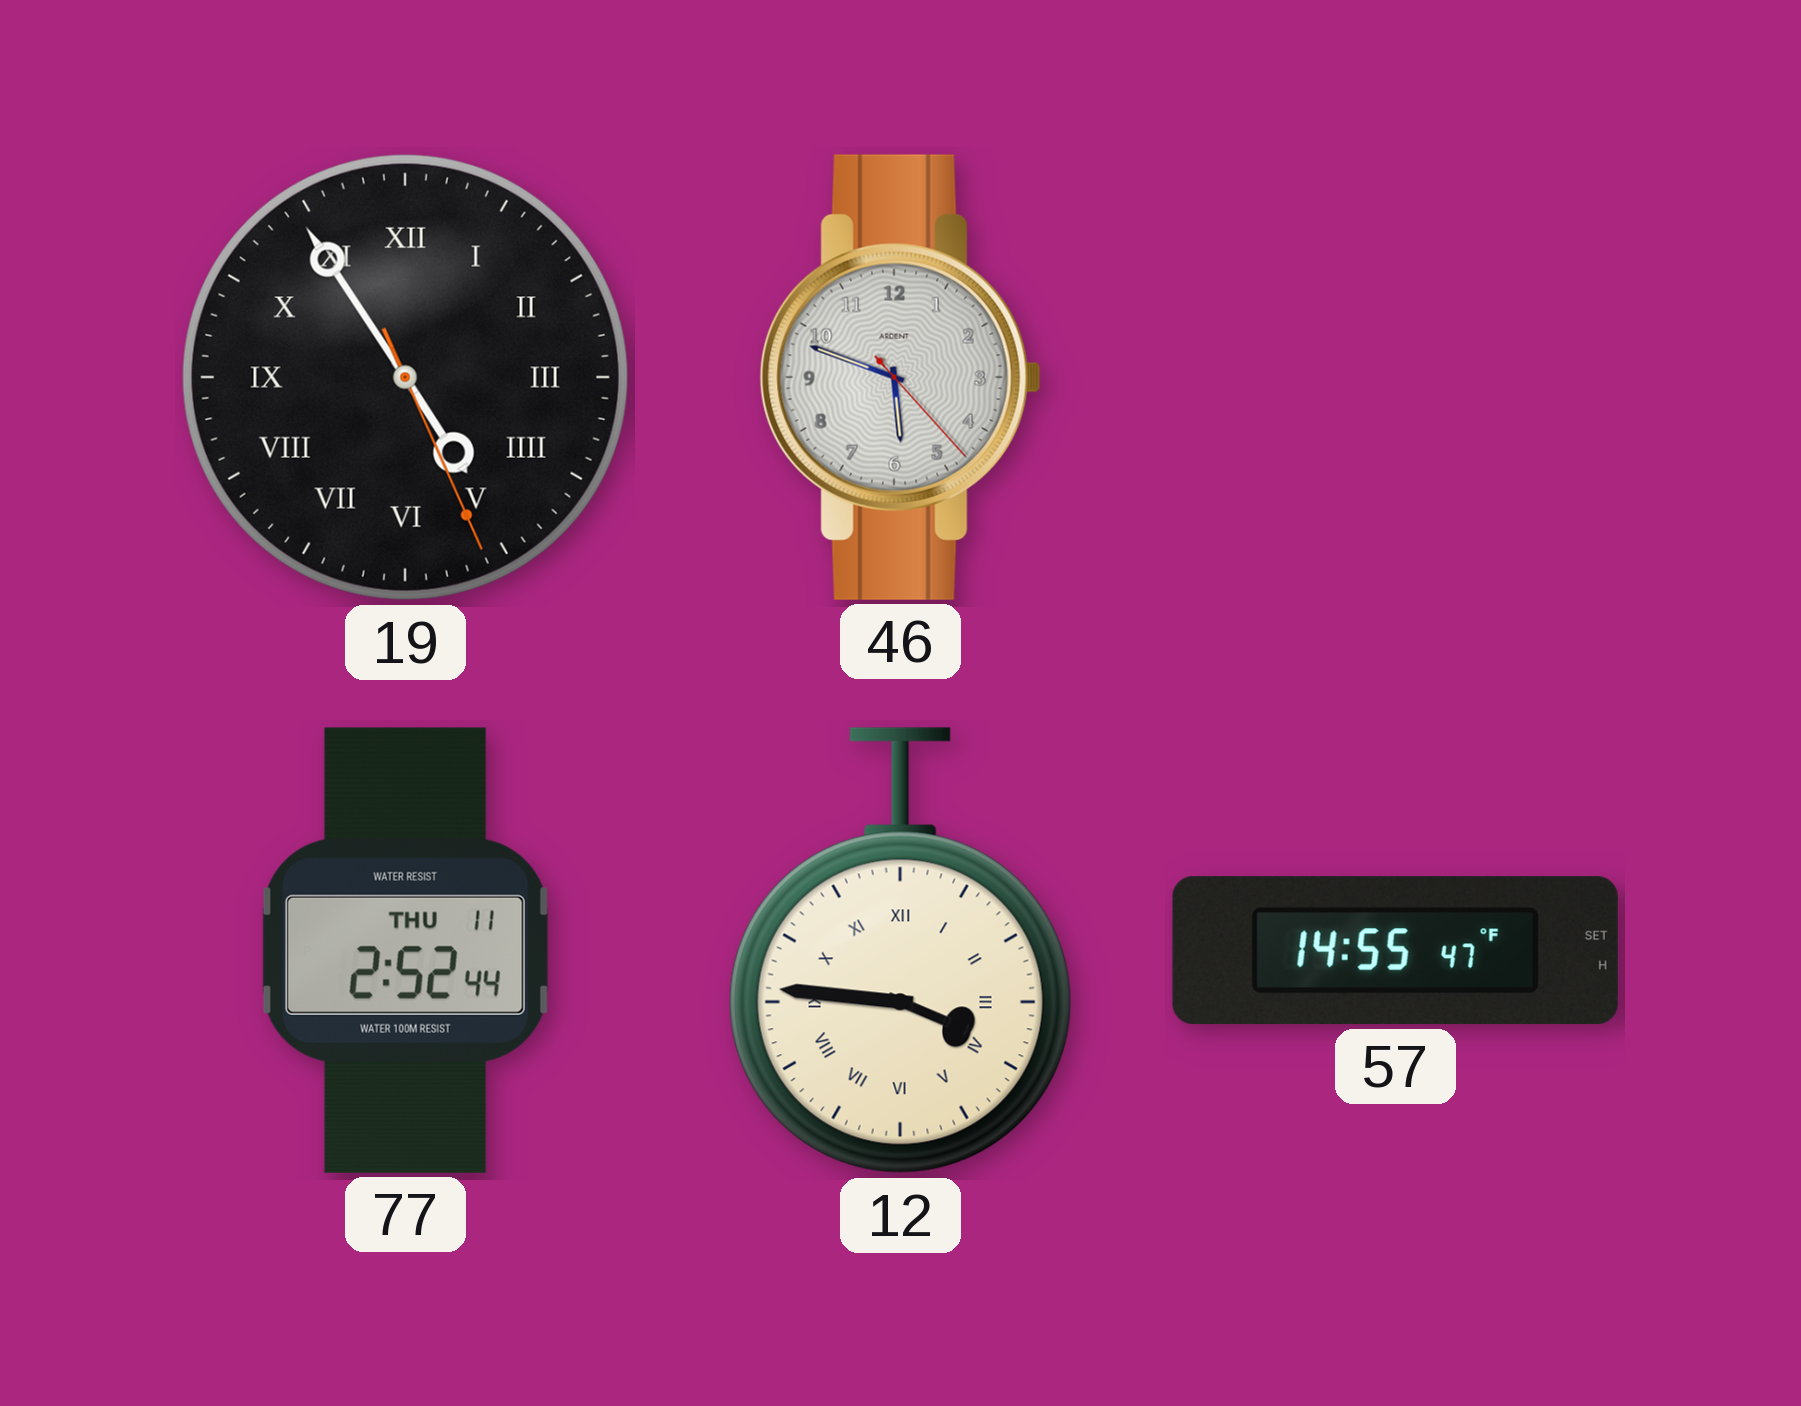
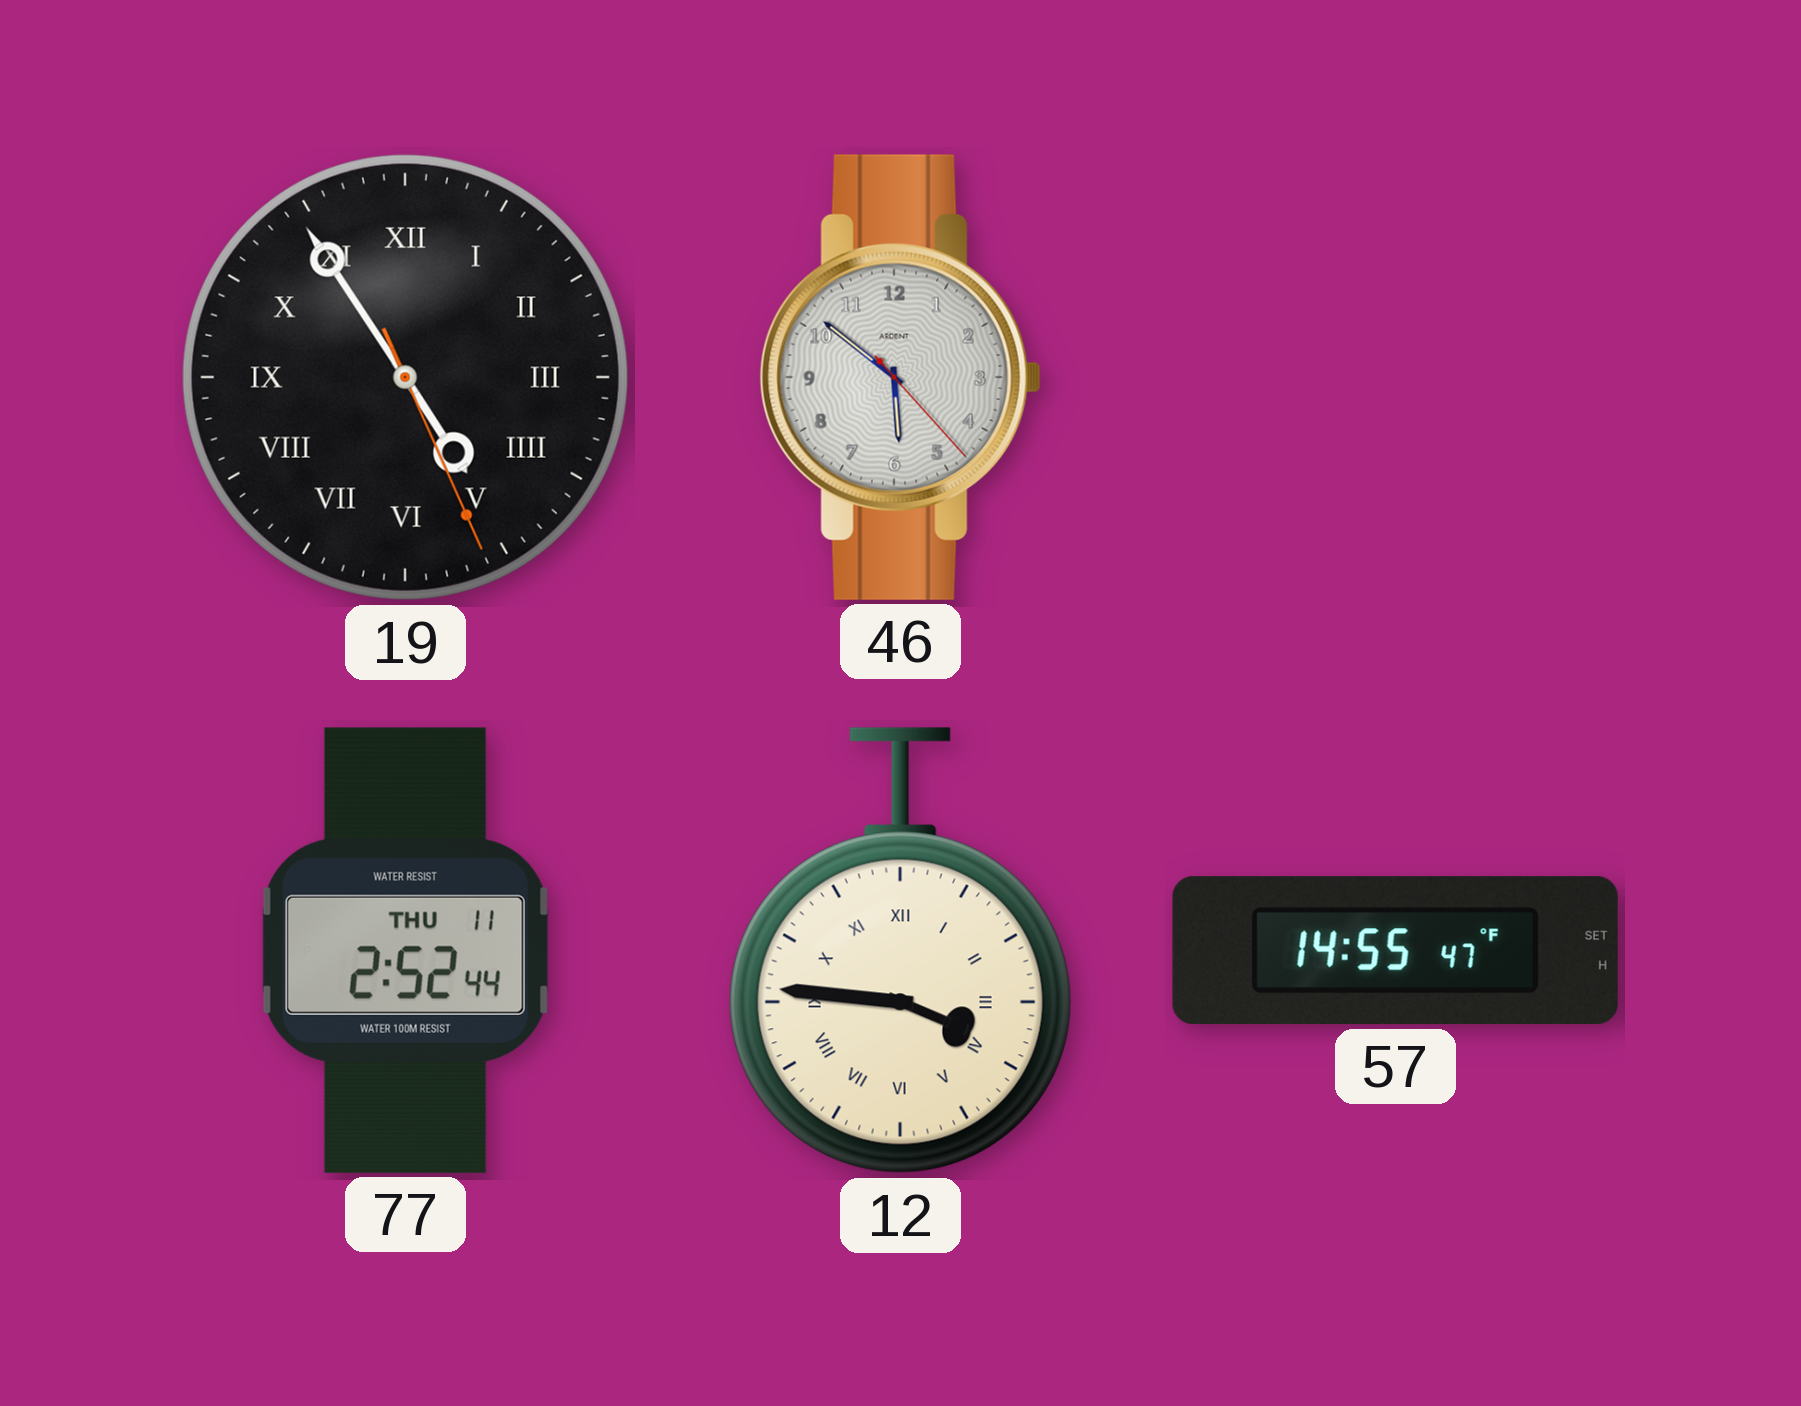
46: 5:48 -> 5:51 (900, 377)
